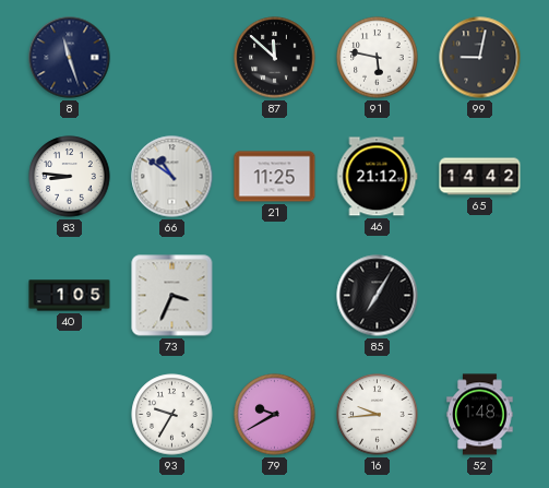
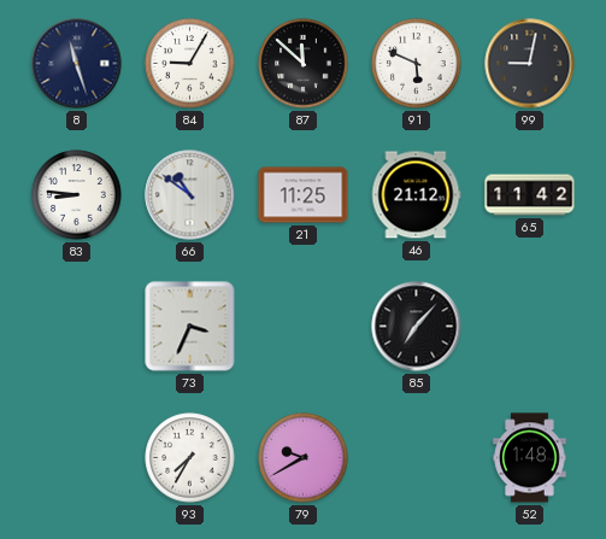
84: none -> 9:05 (190, 64)
91: 5:47 -> 5:49 (417, 64)
65: 14:42 -> 11:42 (530, 195)
40: 1:05 -> none (70, 296)
85: 7:05 -> 7:07 (417, 327)
93: 9:35 -> 7:35 (190, 458)
16: 9:44 -> none (378, 415)
